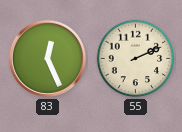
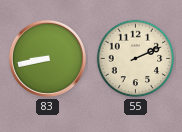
83: 12:26 -> 8:43 (47, 58)
